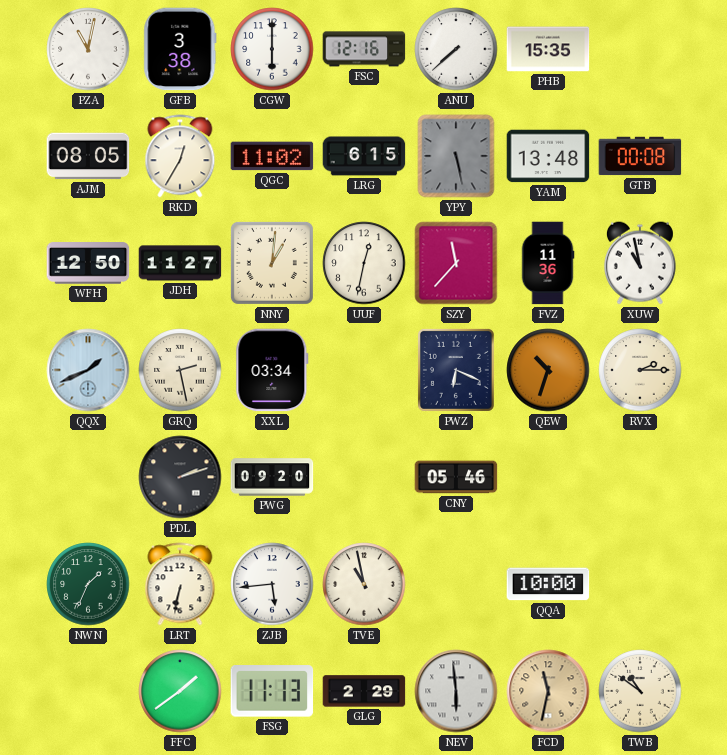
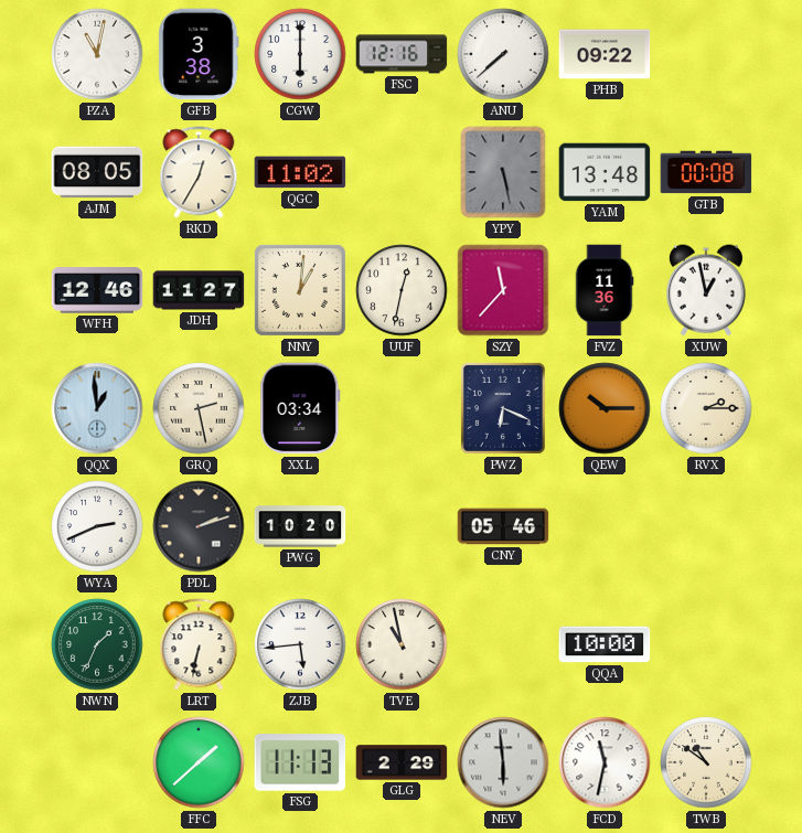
PHB: 15:35 -> 09:22 (605, 54)
LRG: 6:15 -> none (364, 156)
WFH: 12:50 -> 12:46 (97, 290)
XUW: 10:58 -> 12:58 (706, 290)
QQX: 1:41 -> 12:59 (97, 408)
QEW: 10:33 -> 10:15 (605, 408)
WYA: none -> 2:41 (97, 526)
PWG: 09:20 -> 10:20 (300, 526)
FFC: 1:39 -> 1:38 (199, 762)
FCD dial: champagne -> white (605, 762)
